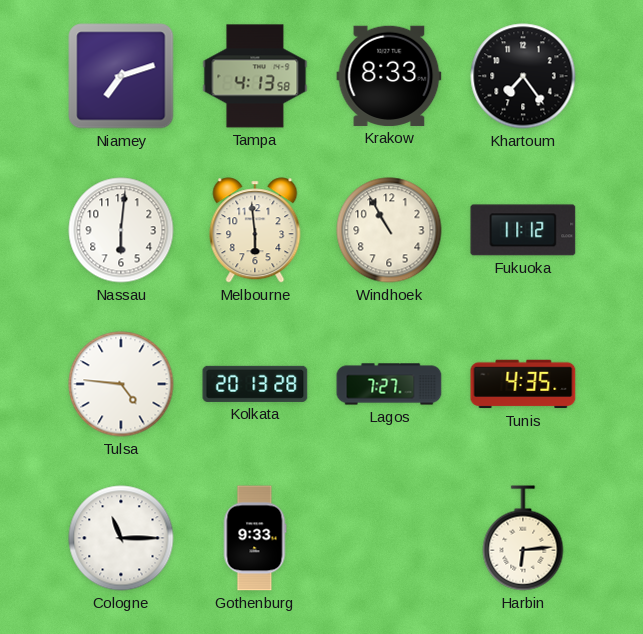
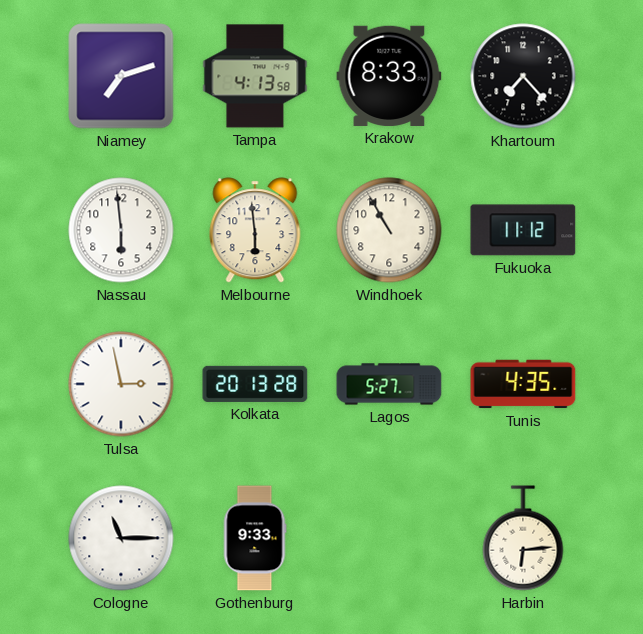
Khartoum: 7:24 -> 7:23 (523, 76)
Nassau: 6:01 -> 5:59 (121, 230)
Tulsa: 4:46 -> 2:58 (121, 384)
Lagos: 7:27 -> 5:27 (389, 384)
